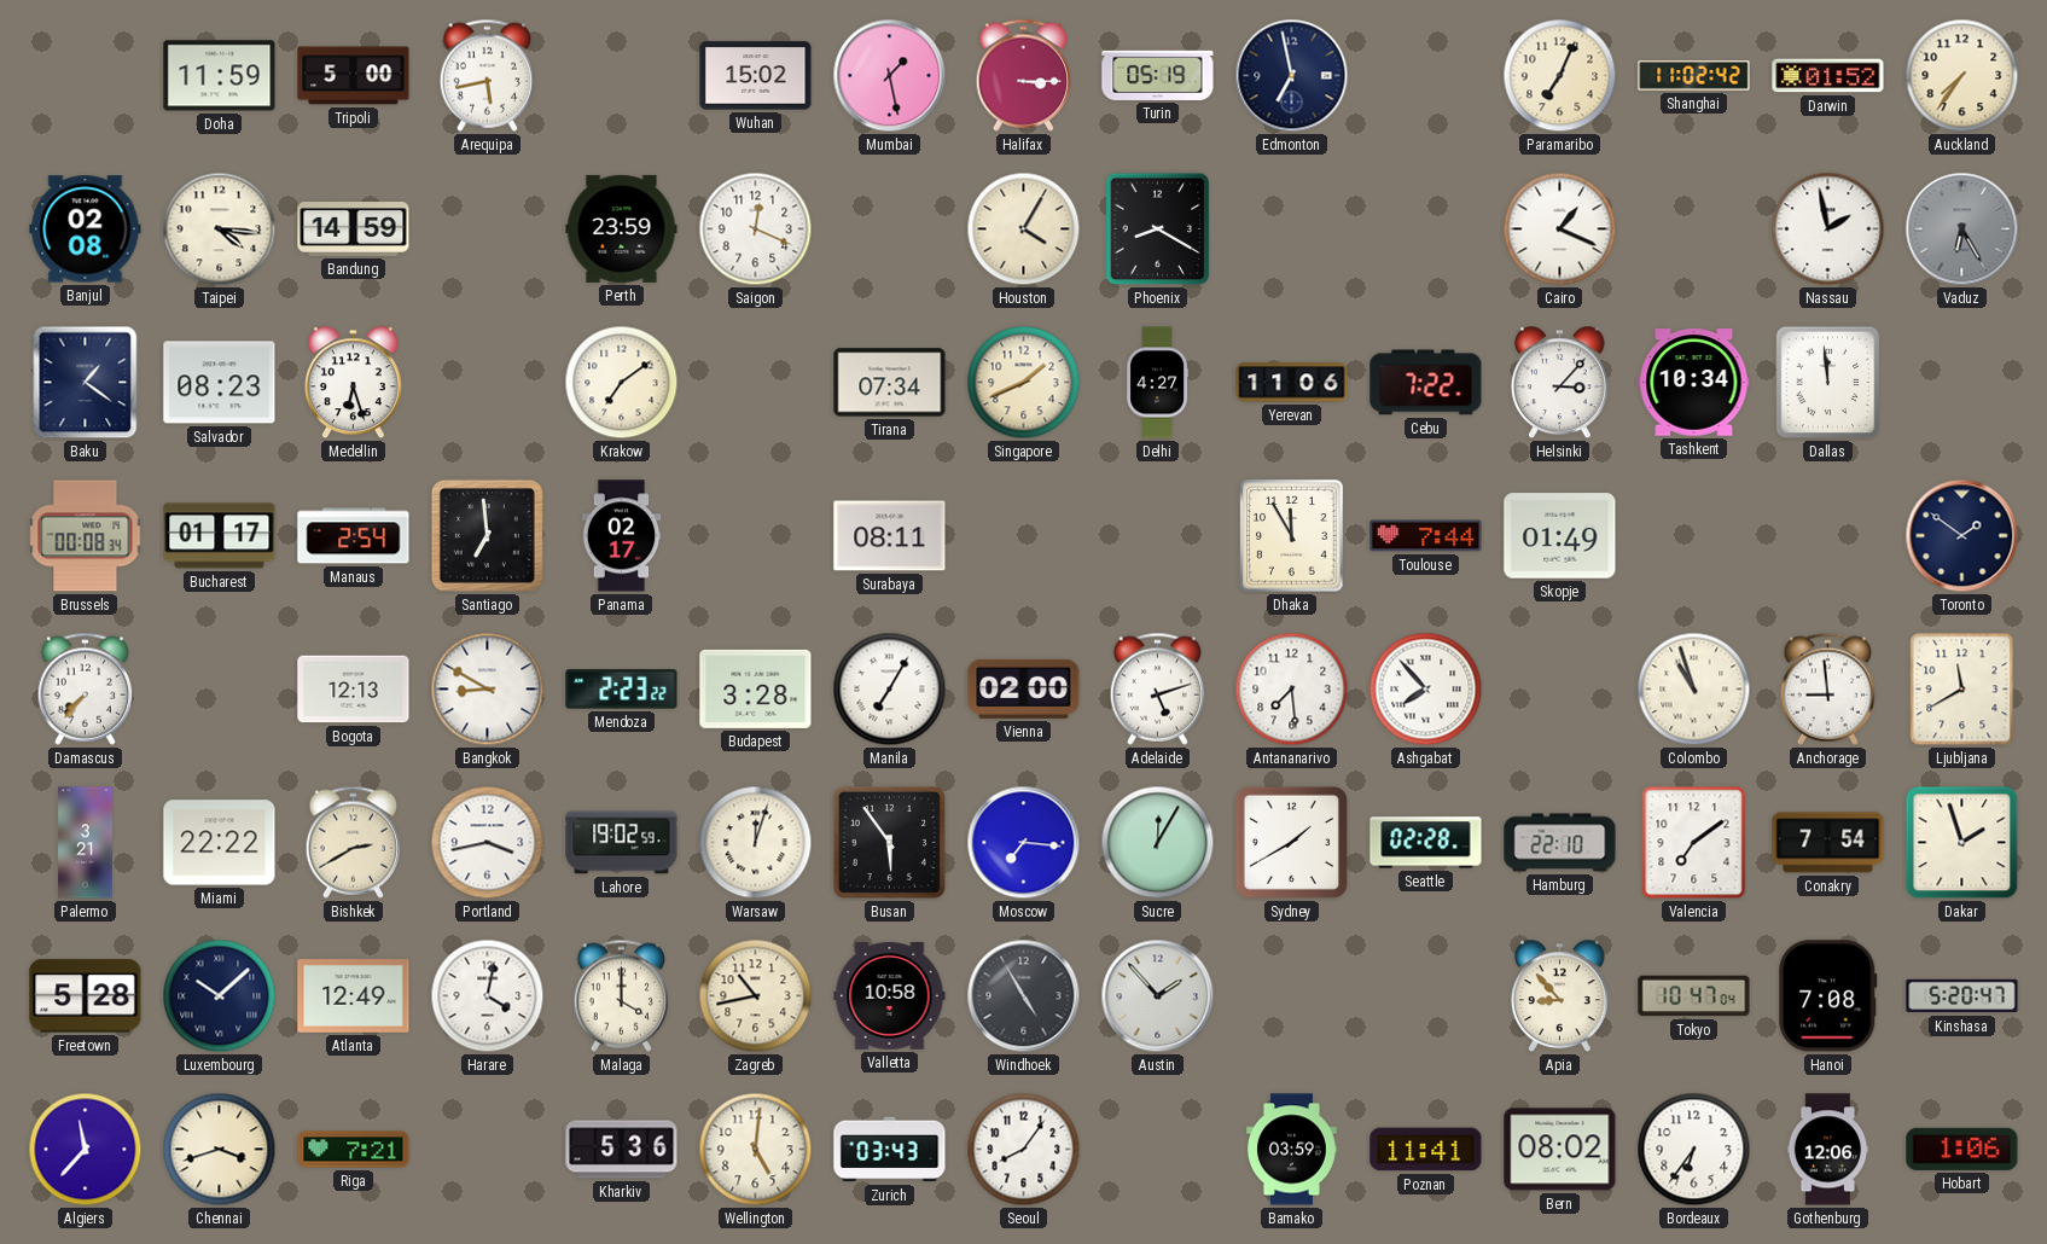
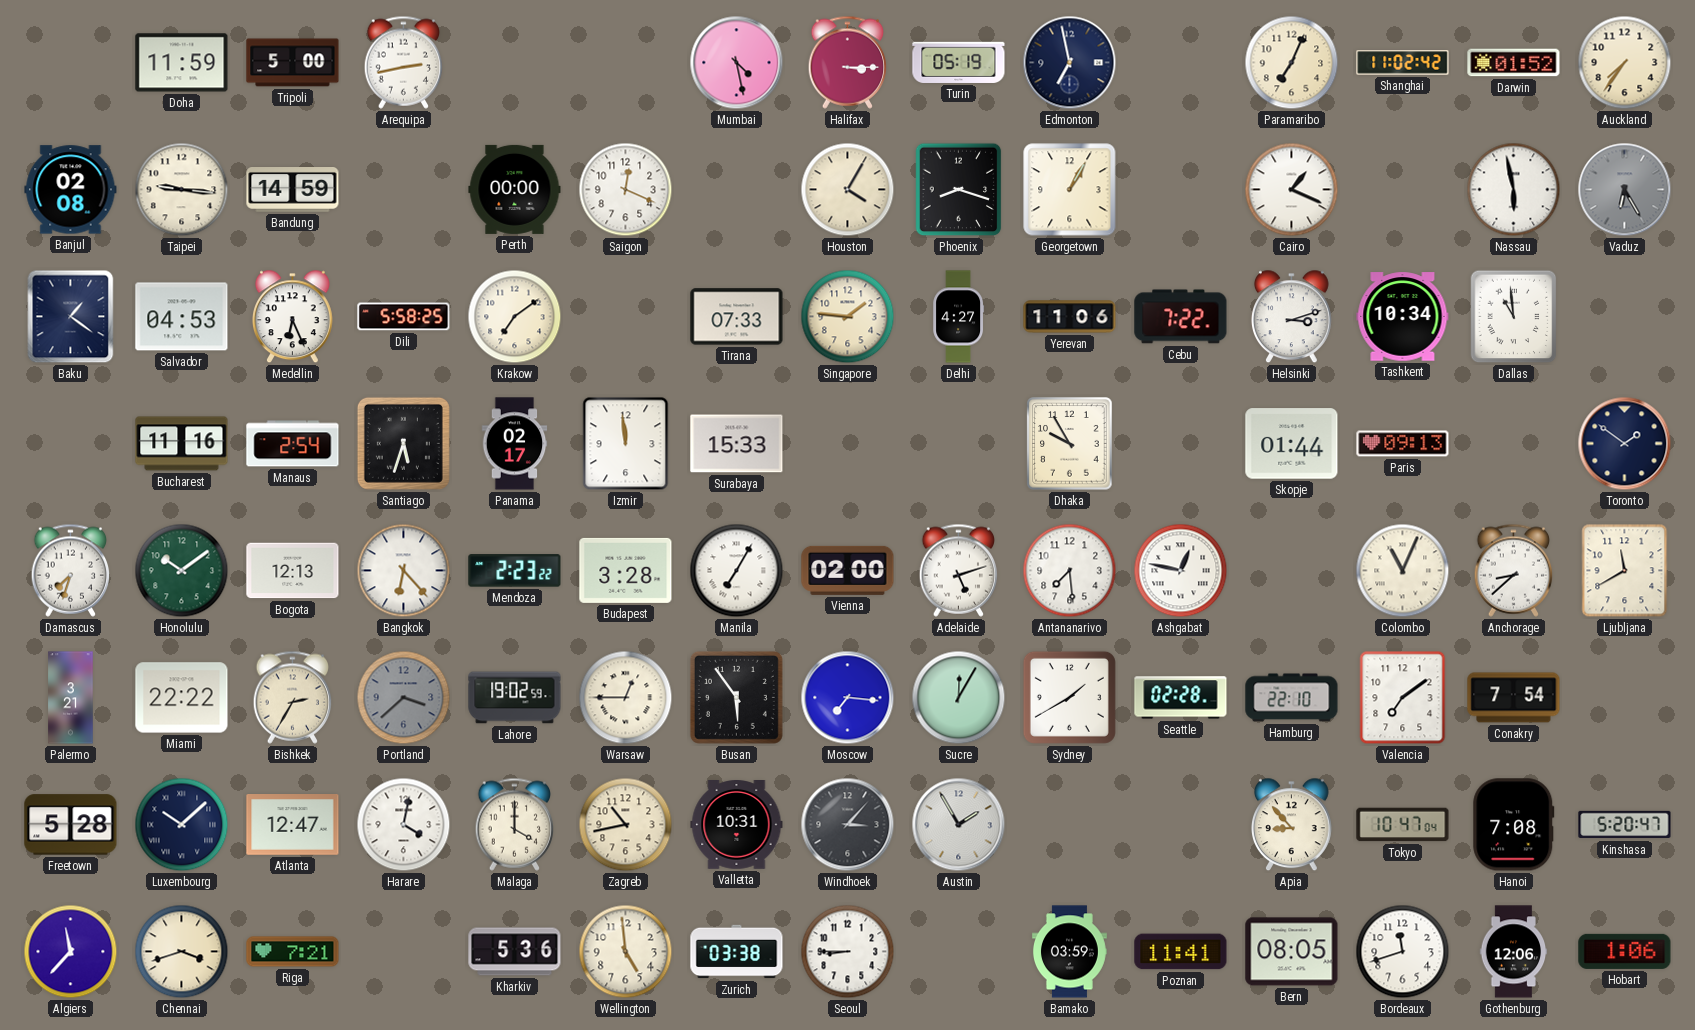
Arequipa: 5:43 -> 2:43 (404, 62)
Wuhan: 15:02 -> none (756, 76)
Mumbai: 1:28 -> 4:28 (737, 63)
Taipei: 4:16 -> 9:16 (182, 190)
Perth: 23:59 -> 00:00 (515, 189)
Phoenix: 8:20 -> 8:18 (959, 190)
Georgetown: none -> 1:05 (1070, 190)
Nassau: 1:58 -> 5:58 (1514, 190)
Salvador: 08:23 -> 04:53 (182, 317)
Medellin: 6:27 -> 6:26 (292, 317)
Dili: none -> 5:58 (404, 317)
Tirana: 07:34 -> 07:33 (737, 317)
Singapore: 1:41 -> 1:46 (848, 317)
Helsinki: 3:07 -> 3:12 (1291, 317)
Dallas: 11:59 -> 10:59 (1514, 317)
Brussels: 00:08 -> none (86, 536)
Bucharest: 01:17 -> 11:16 (182, 444)
Santiago: 6:59 -> 5:33 (403, 443)
Izmir: none -> 11:59 (626, 444)
Surabaya: 08:11 -> 15:33 (737, 444)
Dhaka: 11:55 -> 9:55 (1070, 444)
Toulouse: 7:44 -> none (1426, 536)
Skopje: 01:49 -> 01:44 (1292, 444)
Paris: none -> 09:13 (1403, 444)
Damascus: 7:37 -> 7:33 (71, 570)
Honolulu: none -> 10:09 (182, 571)
Bangkok: 8:50 -> 6:23 (404, 571)
Ashgabat: 7:53 -> 12:47 (1181, 571)
Colombo: 10:57 -> 11:04 (1403, 571)
Anchorage: 8:59 -> 8:38 (1514, 570)
Bishkek: 2:40 -> 2:35 (293, 697)
Portland: 3:43 -> 3:38 (404, 698)
Portland dial: white -> grey (404, 698)
Warsaw: 12:03 -> 12:45 (626, 698)
Dakar: 1:57 -> none (1962, 843)
Atlanta: 12:49 -> 12:47 (293, 825)
Valletta: 10:58 -> 10:31 (737, 825)
Windhoek: 4:55 -> 3:07 (848, 825)
Austin: 1:53 -> 1:55 (959, 825)
Wellington: 5:01 -> 4:59 (626, 952)
Zurich: 03:43 -> 03:38 (737, 952)
Seoul: 8:06 -> 8:45 (848, 952)
Bern: 08:02 -> 08:05 (1292, 952)
Bordeaux: 6:36 -> 11:42 (1403, 952)
